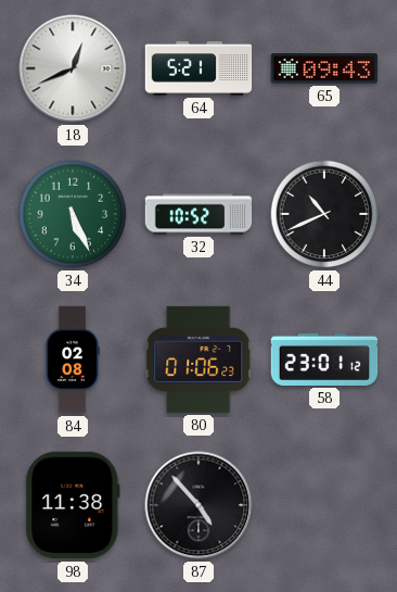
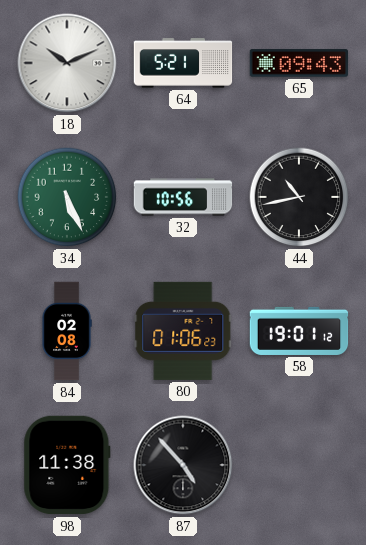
18: 12:41 -> 10:11 (67, 63)
32: 10:52 -> 10:56 (183, 197)
44: 10:41 -> 10:43 (299, 197)
58: 23:01 -> 19:01 (299, 331)
